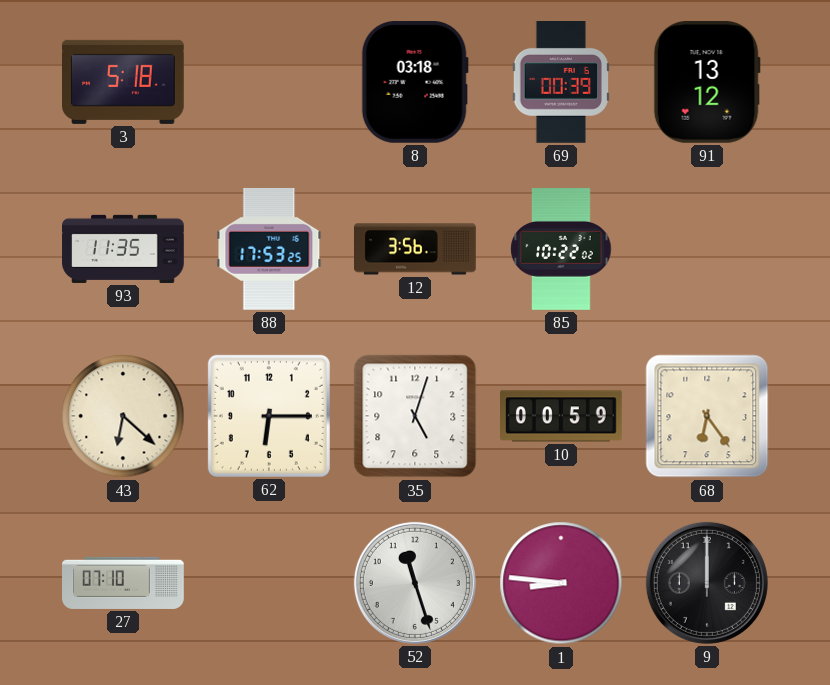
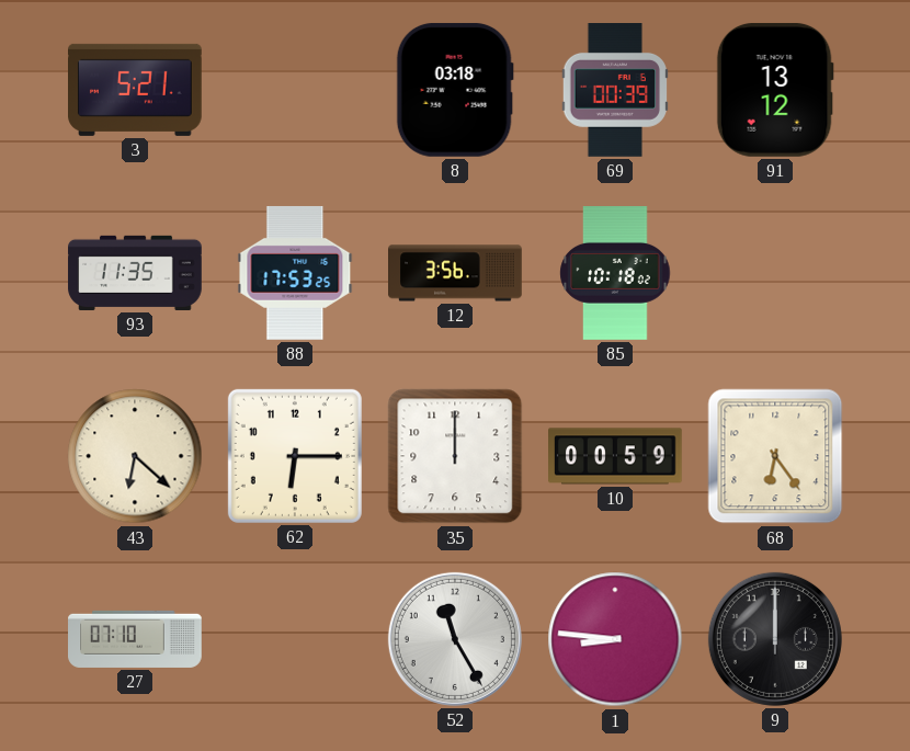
3: 5:18 -> 5:21 (136, 90)
85: 10:22 -> 10:18 (615, 274)
35: 5:03 -> 12:00 (455, 456)
52: 11:27 -> 11:25 (455, 639)
